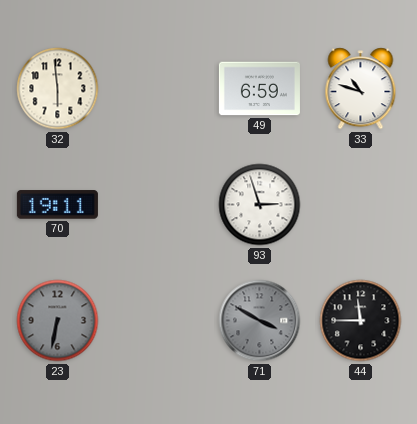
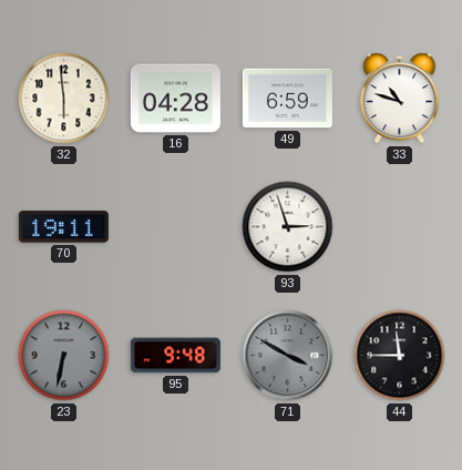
16: none -> 04:28 (175, 99)
95: none -> 9:48 (175, 356)
